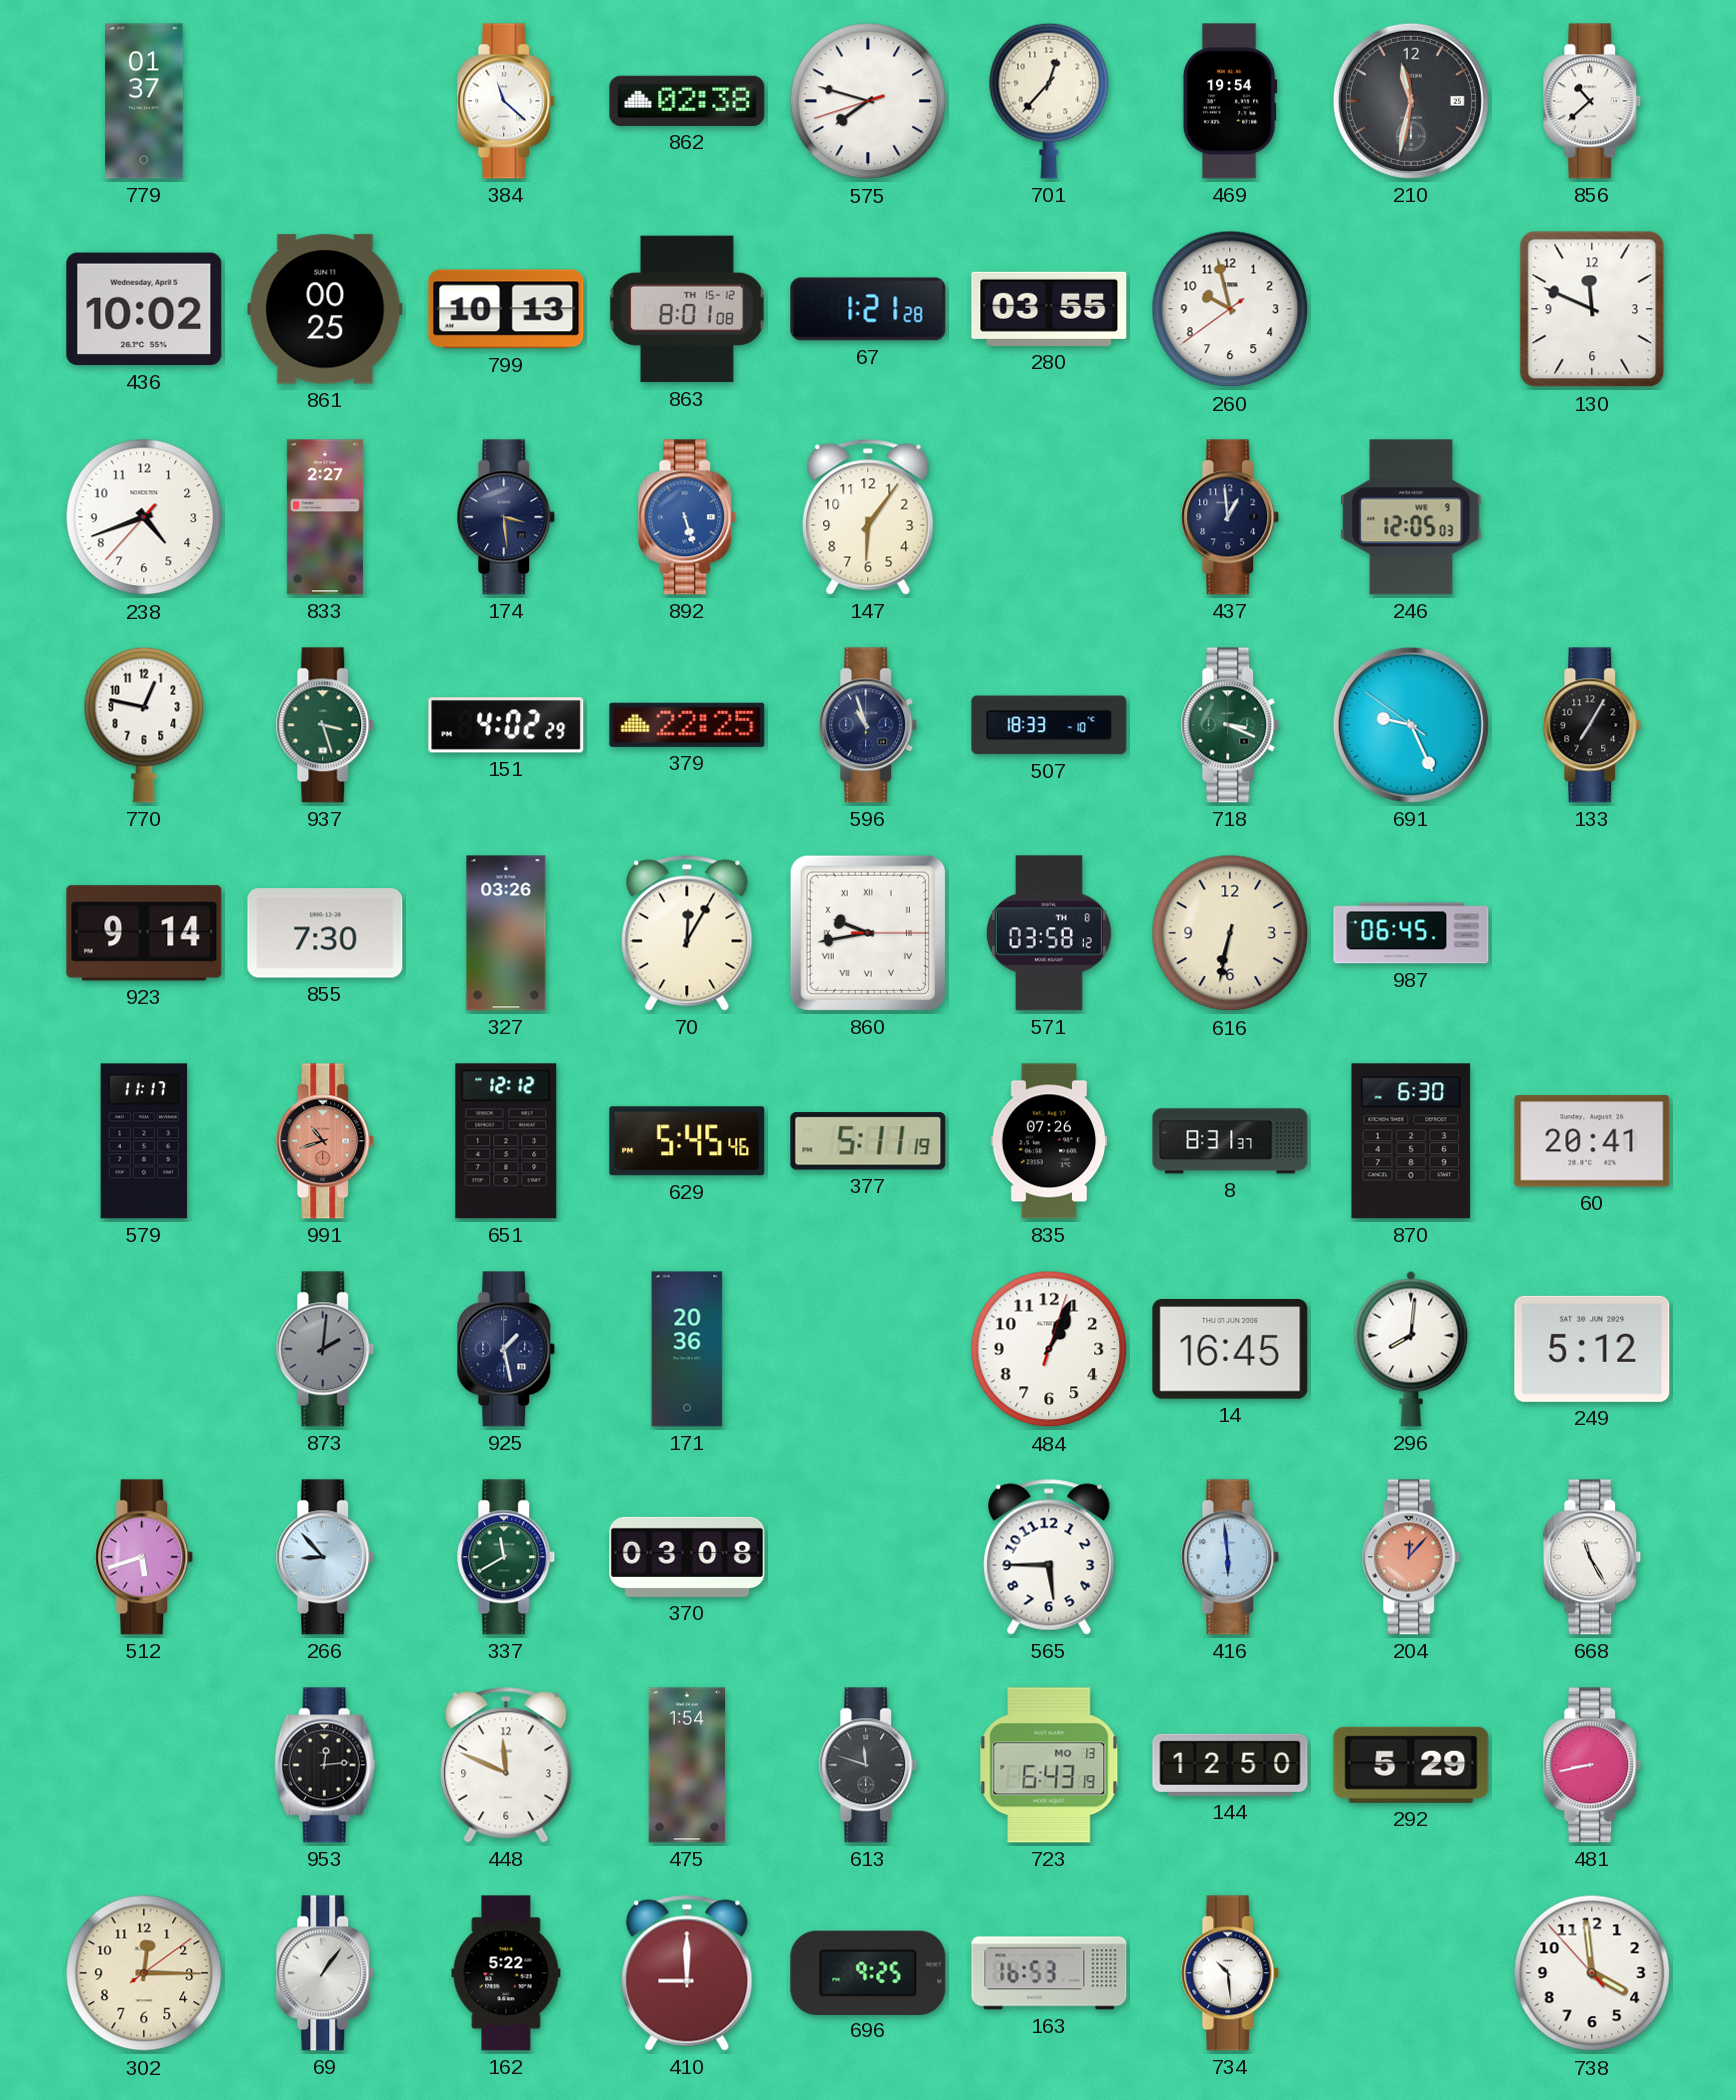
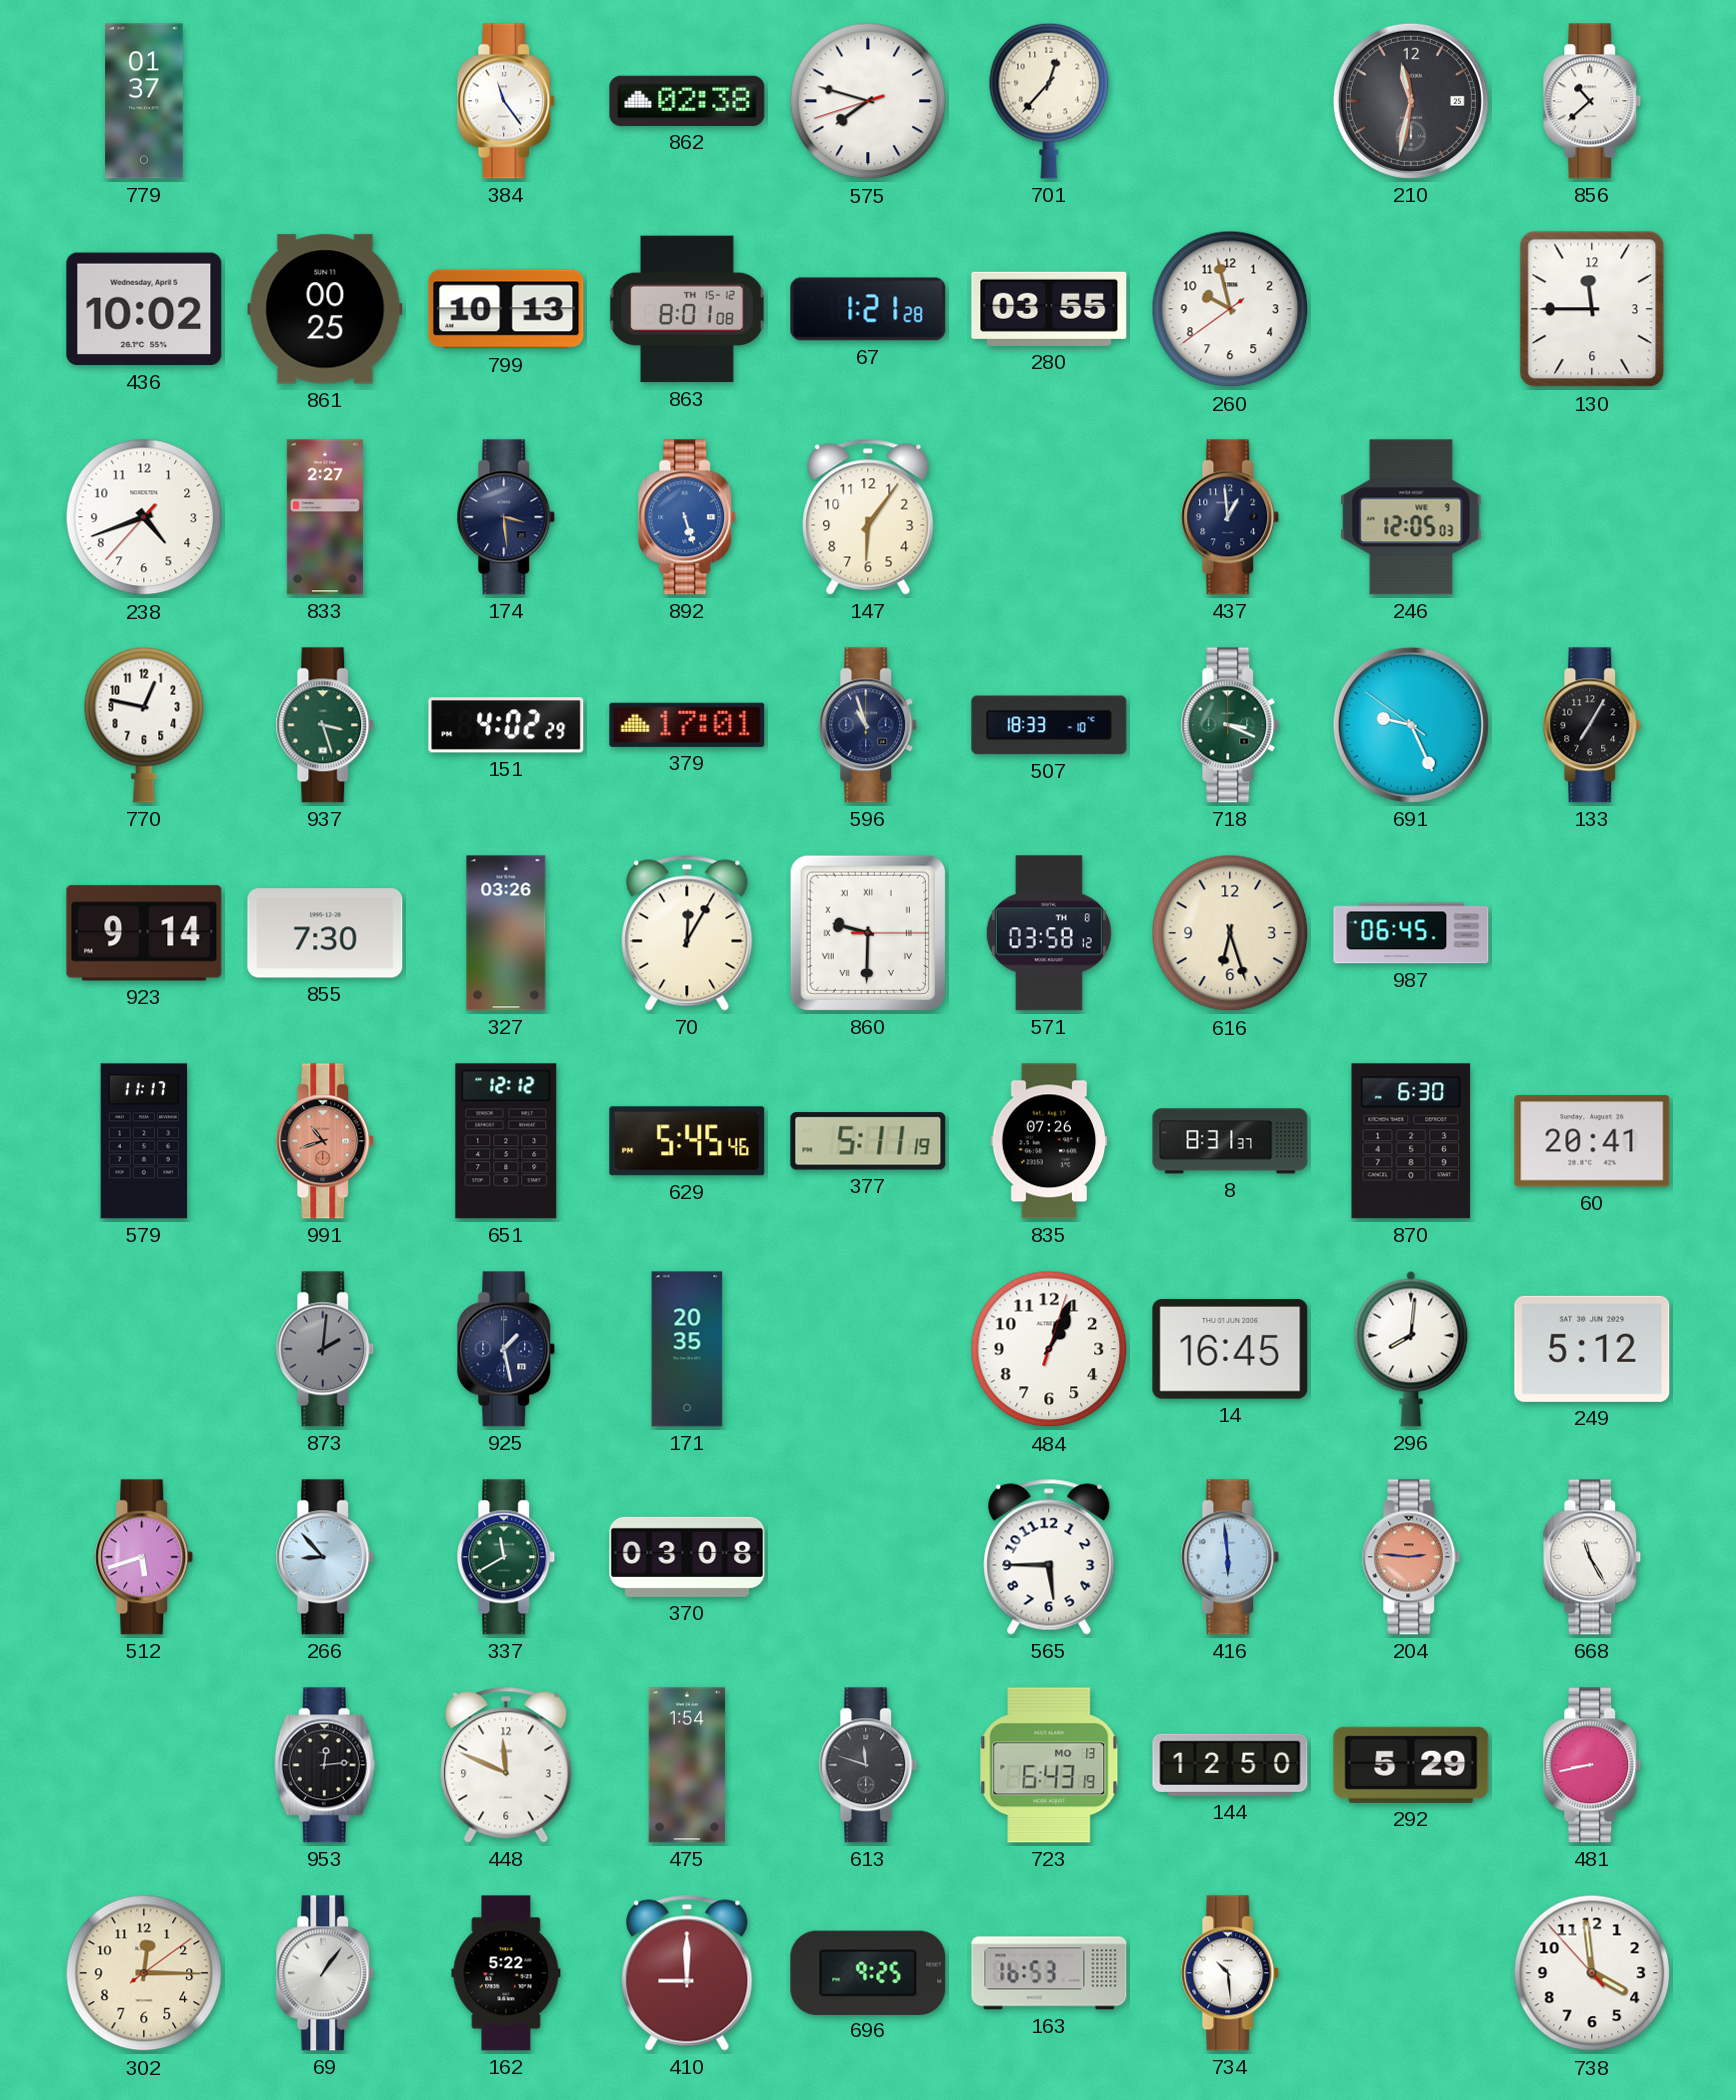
384: 11:22 -> 11:24 (506, 101)
469: 19:54 -> none (1230, 101)
130: 11:49 -> 11:45 (1592, 309)
379: 22:25 -> 17:01 (687, 725)
860: 9:43 -> 9:30 (868, 933)
616: 6:32 -> 6:27 (1230, 933)
171: 20:36 -> 20:35 (687, 1349)
204: 12:07 -> 2:46 (1411, 1557)
